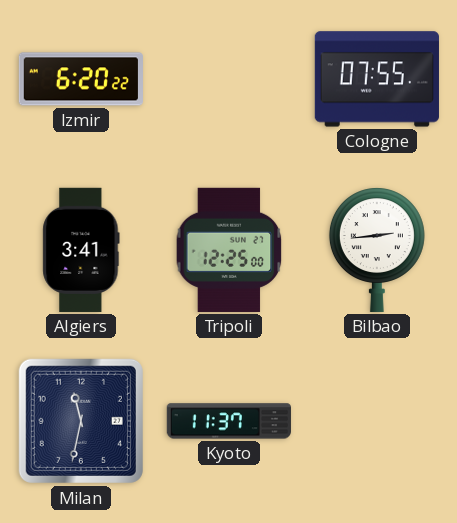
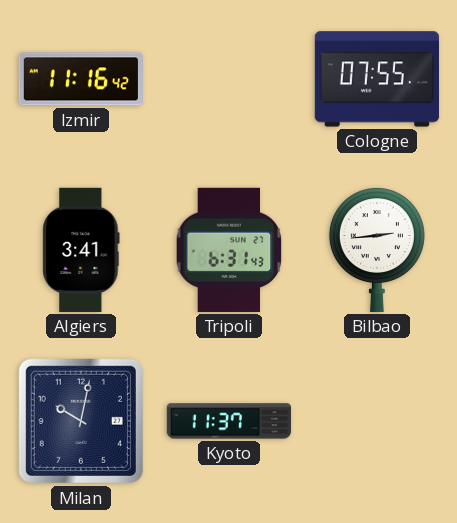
Izmir: 6:20 -> 11:16 (81, 79)
Tripoli: 12:25 -> 6:31 (229, 250)
Milan: 11:32 -> 10:02 (81, 421)
